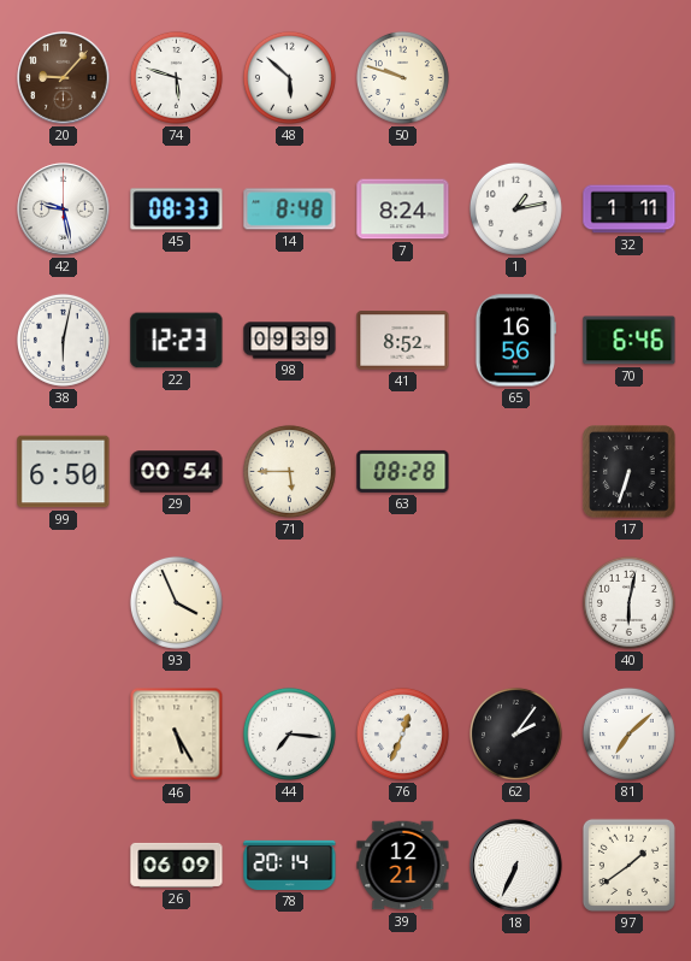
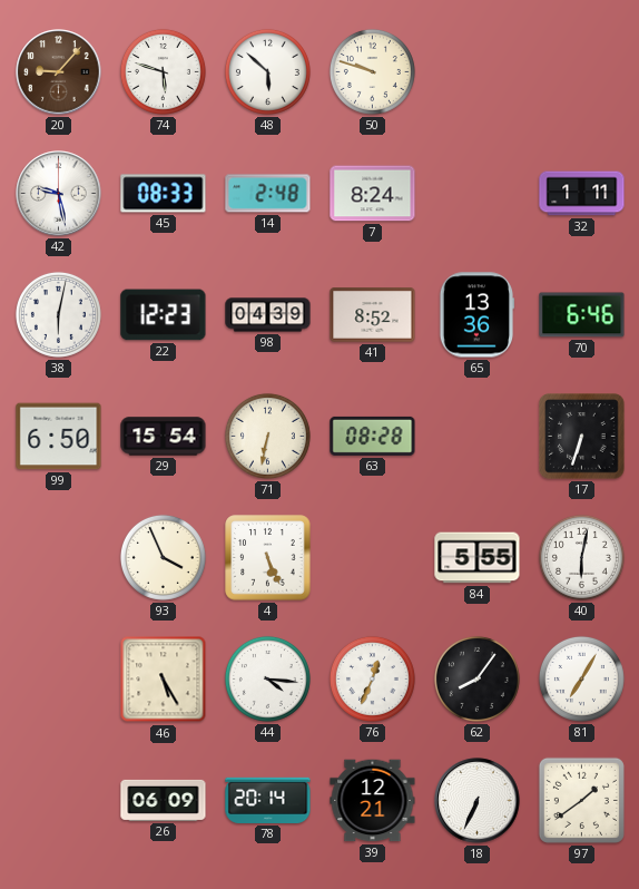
14: 8:48 -> 2:48 (268, 194)
1: 1:13 -> none (515, 208)
98: 09:39 -> 04:39 (268, 315)
65: 16:56 -> 13:36 (476, 315)
29: 00:54 -> 15:54 (164, 437)
71: 5:45 -> 6:32 (267, 436)
4: none -> 5:26 (268, 558)
84: none -> 5:55 (478, 558)
44: 7:16 -> 4:16 (267, 678)
62: 2:06 -> 8:06 (476, 678)
81: 7:08 -> 7:05 (581, 678)
